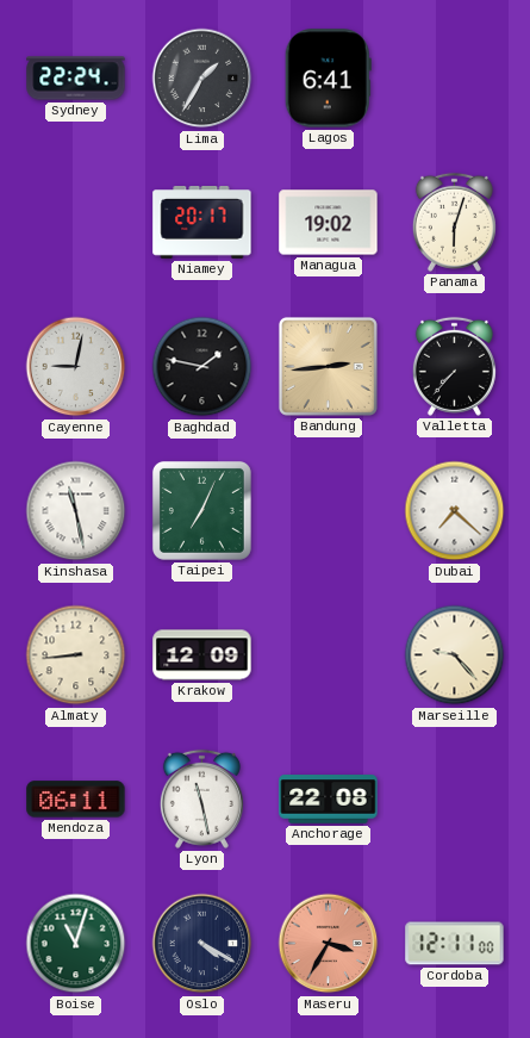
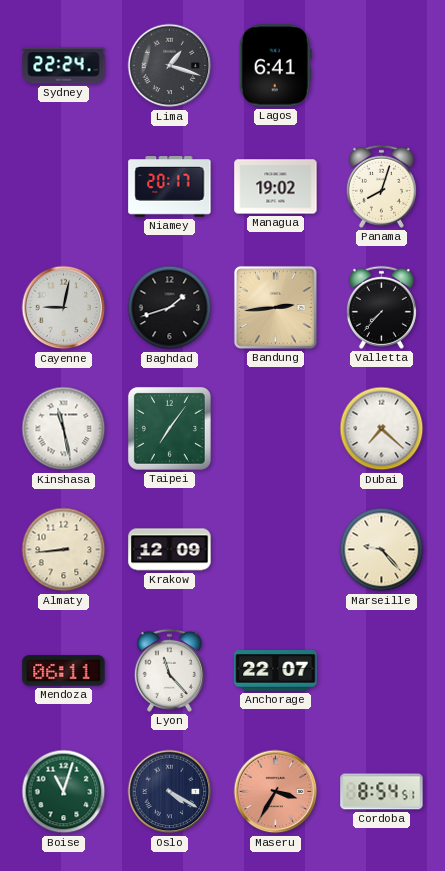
Lima: 1:35 -> 1:18 (170, 66)
Panama: 6:03 -> 8:03 (381, 186)
Baghdad: 1:47 -> 1:42 (170, 308)
Taipei: 7:04 -> 7:06 (169, 428)
Lyon: 11:28 -> 11:23 (169, 670)
Anchorage: 22:08 -> 22:07 (276, 671)
Cordoba: 12:11 -> 8:54 (382, 792)
